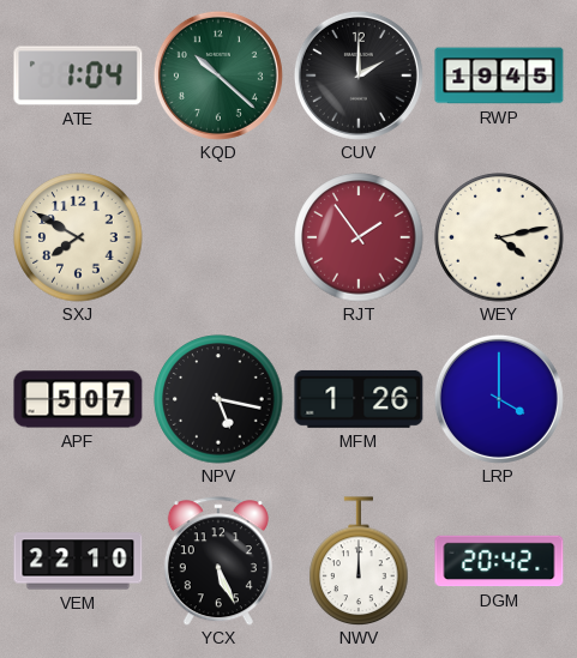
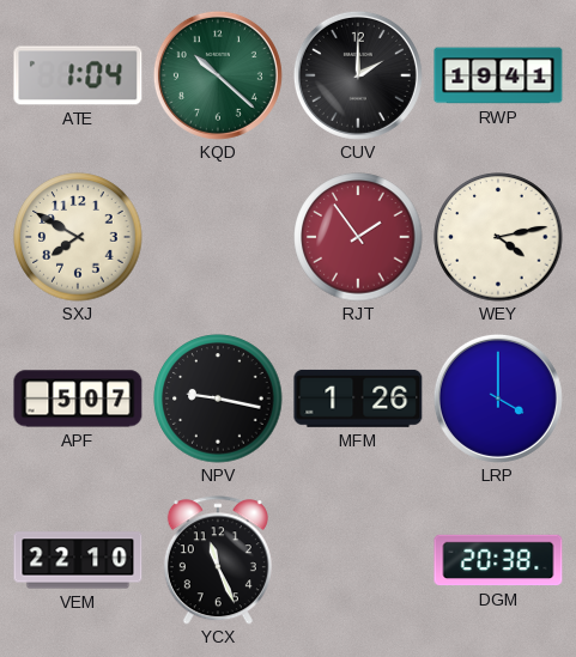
RWP: 19:45 -> 19:41 (498, 75)
NPV: 5:17 -> 9:17 (218, 399)
YCX: 5:26 -> 11:26 (218, 560)
NWV: 12:00 -> none (359, 561)
DGM: 20:42 -> 20:38 (498, 560)
